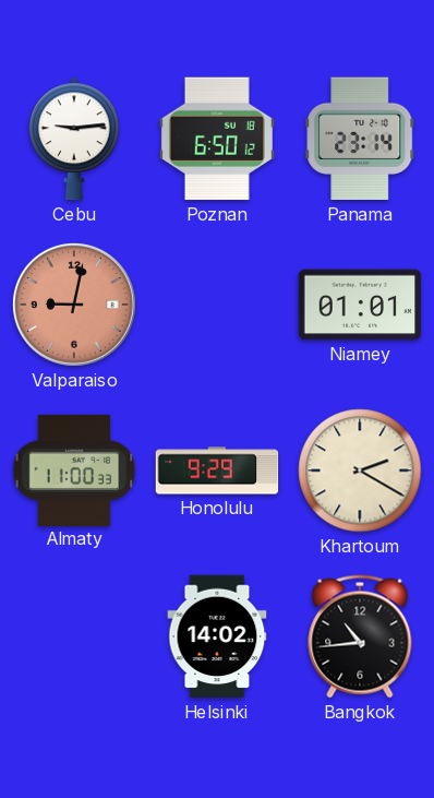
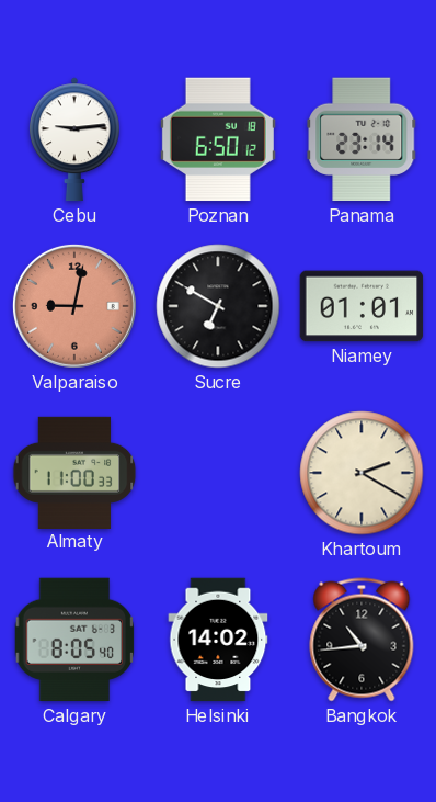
Sucre: none -> 6:50 (218, 306)
Honolulu: 9:29 -> none (217, 471)
Calgary: none -> 8:05 (74, 640)
